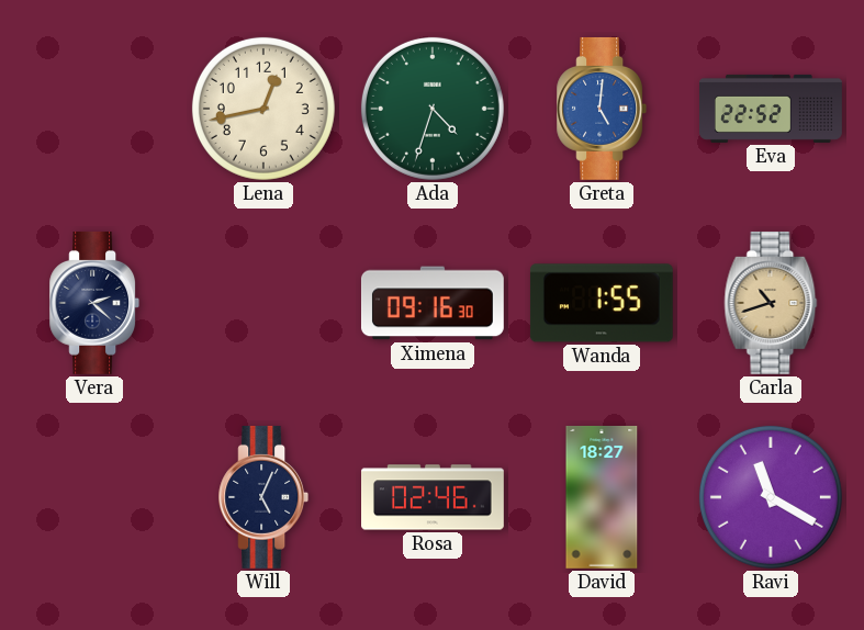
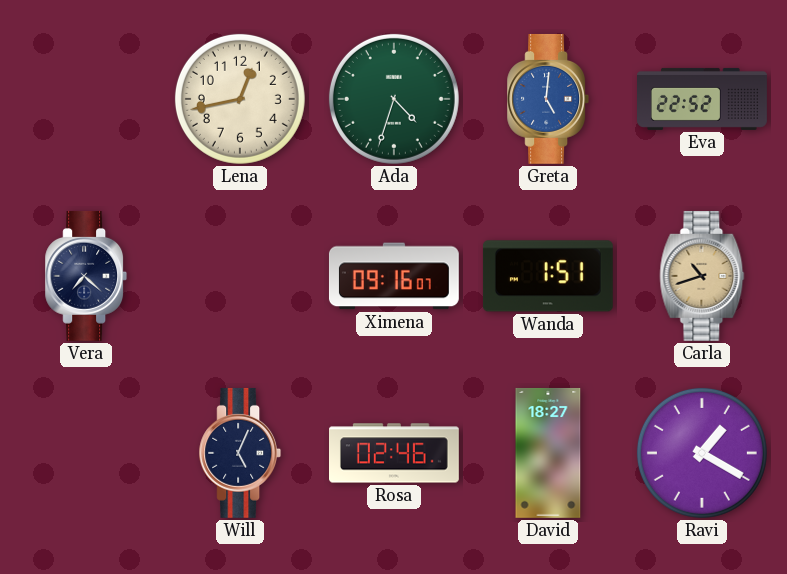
Vera: 2:22 -> 7:22 (86, 276)
Ximena: 09:16:30 -> 09:16:07 (394, 276)
Wanda: 1:55 -> 1:51 (548, 276)
Ravi: 11:20 -> 1:20 (702, 453)
